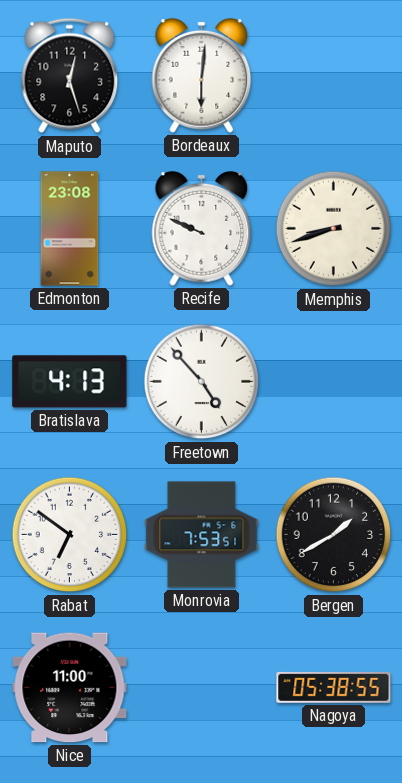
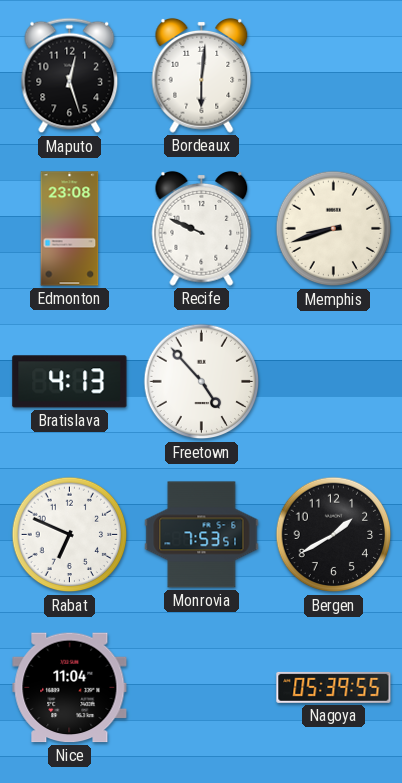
Rabat: 6:51 -> 6:49 (70, 535)
Nice: 11:00 -> 11:04 (70, 688)
Nagoya: 05:38 -> 05:39 (334, 687)
